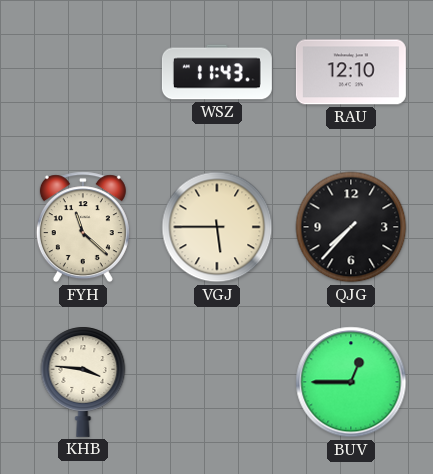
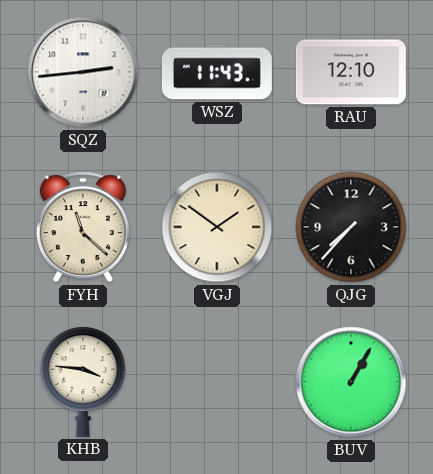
SQZ: none -> 2:44 (83, 72)
VGJ: 5:45 -> 1:51 (217, 227)
BUV: 12:45 -> 1:05 (351, 382)
